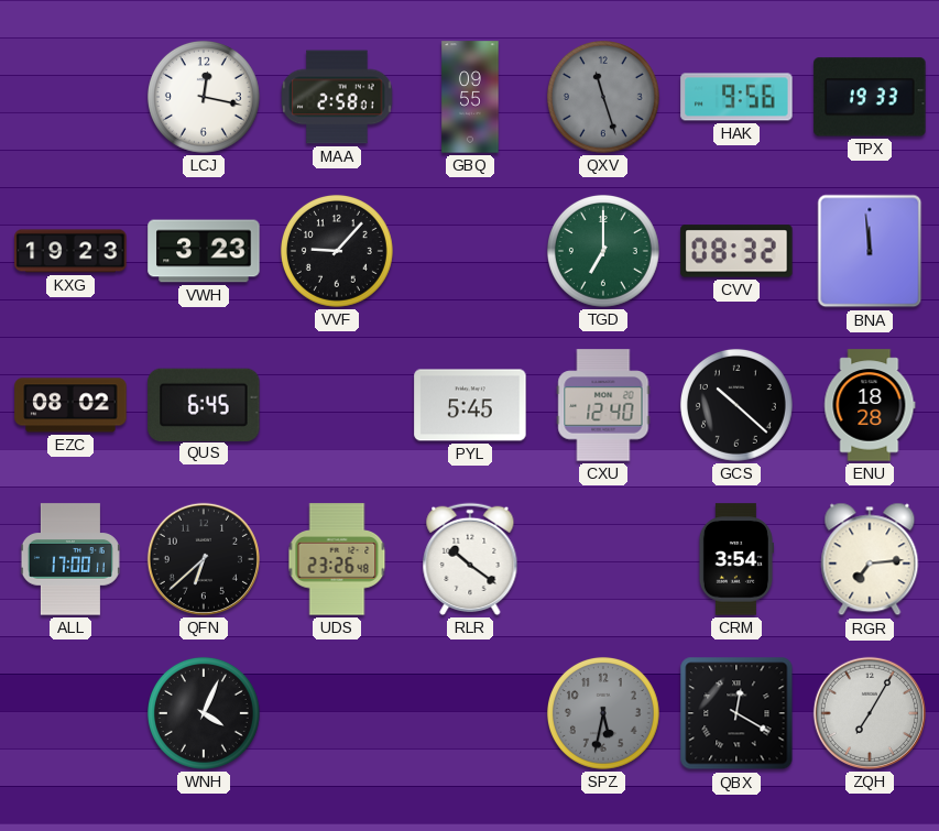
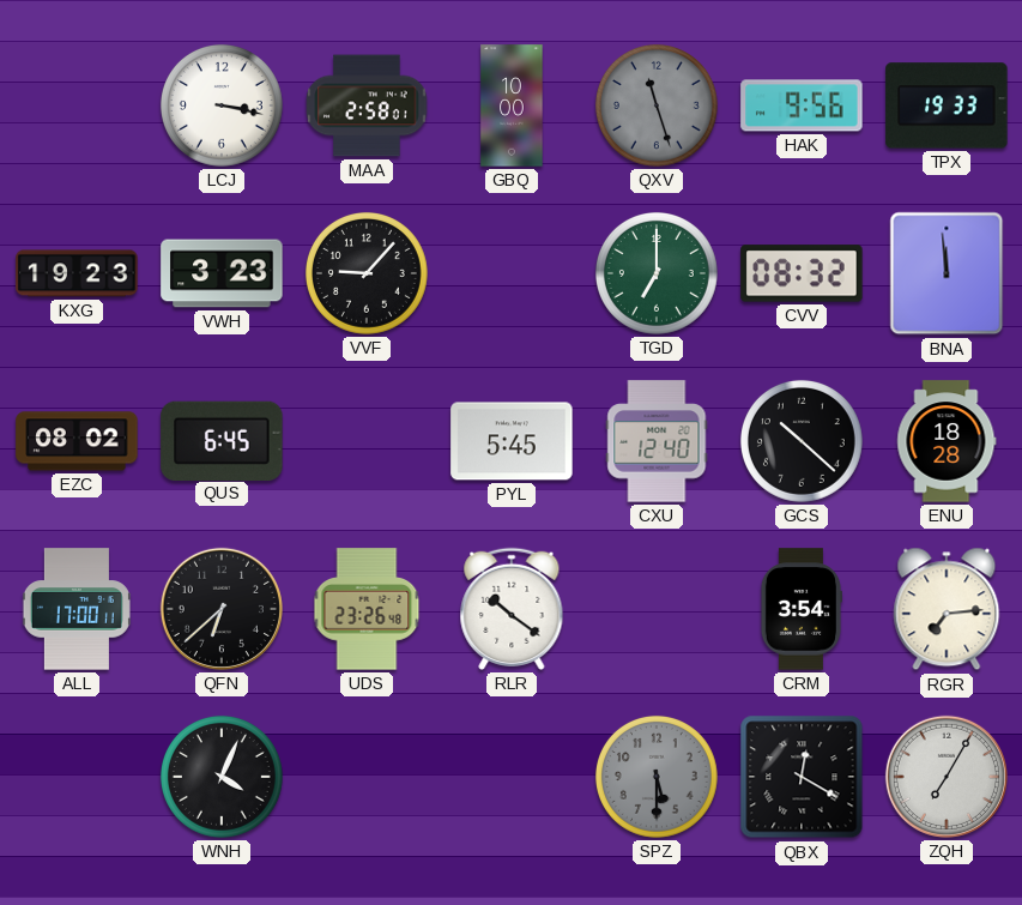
LCJ: 12:17 -> 3:17 (222, 105)
GBQ: 09:55 -> 10:00 (512, 105)
SPZ: 5:32 -> 5:30 (657, 777)
